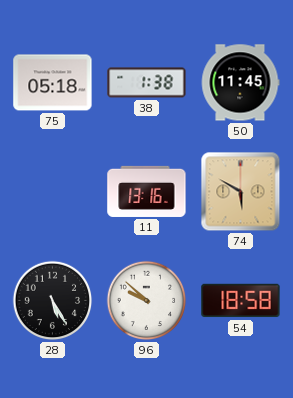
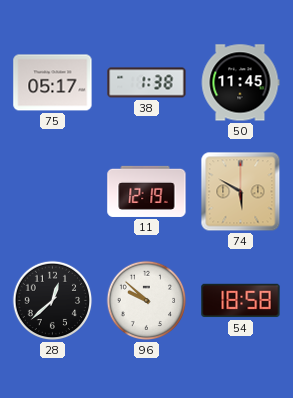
75: 05:18 -> 05:17 (53, 83)
11: 13:16 -> 12:19 (147, 191)
28: 5:25 -> 12:38 (53, 301)
